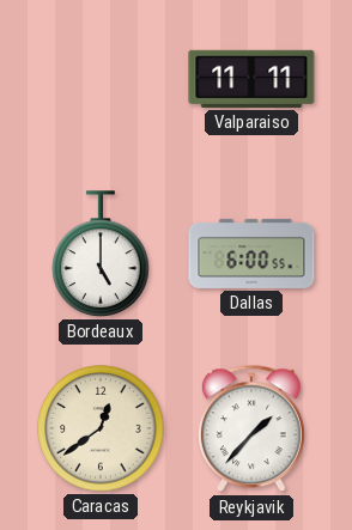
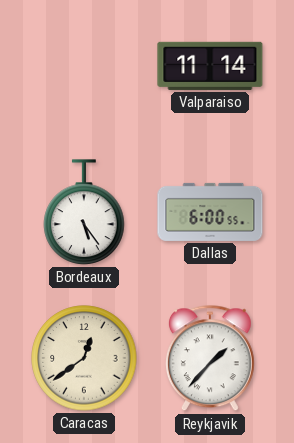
Valparaiso: 11:11 -> 11:14 (210, 66)
Bordeaux: 5:00 -> 5:24 (84, 212)
